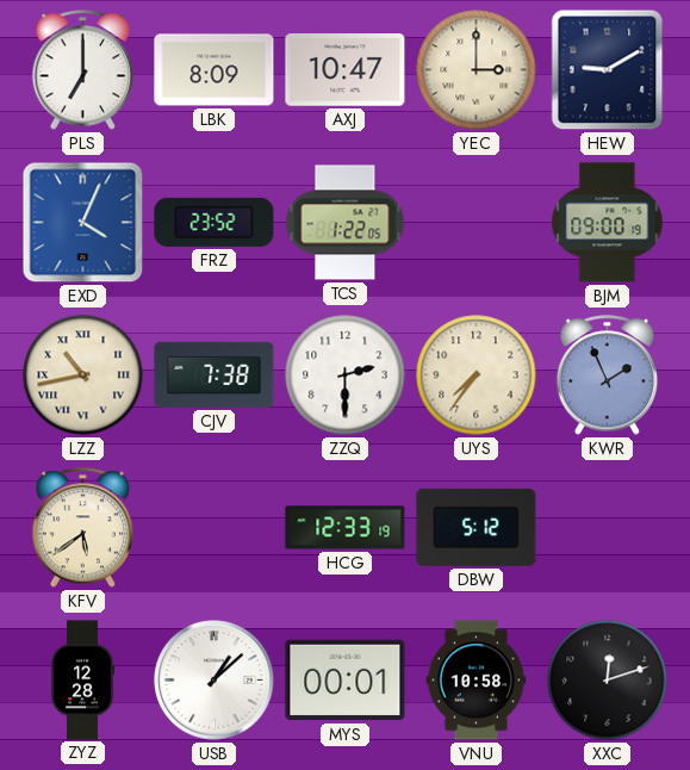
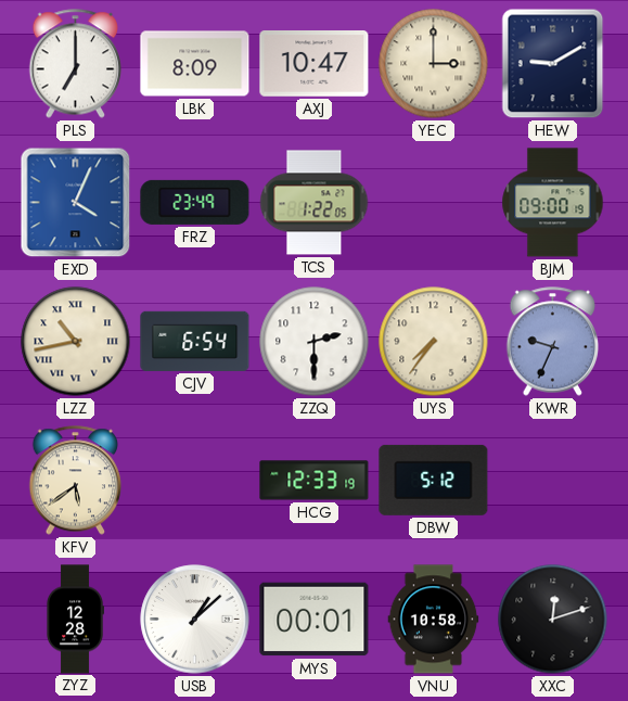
FRZ: 23:52 -> 23:49 (195, 202)
CJV: 7:38 -> 6:54 (195, 341)
KWR: 1:56 -> 9:34 (553, 342)
